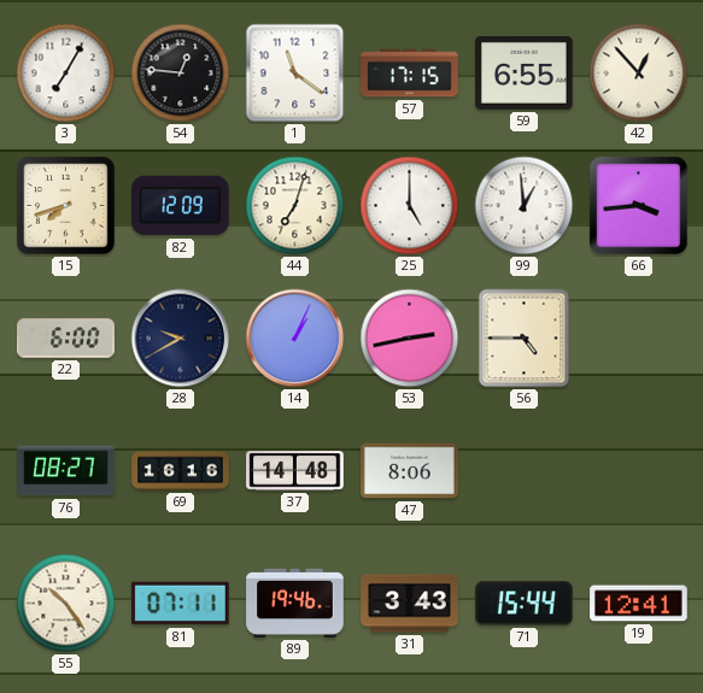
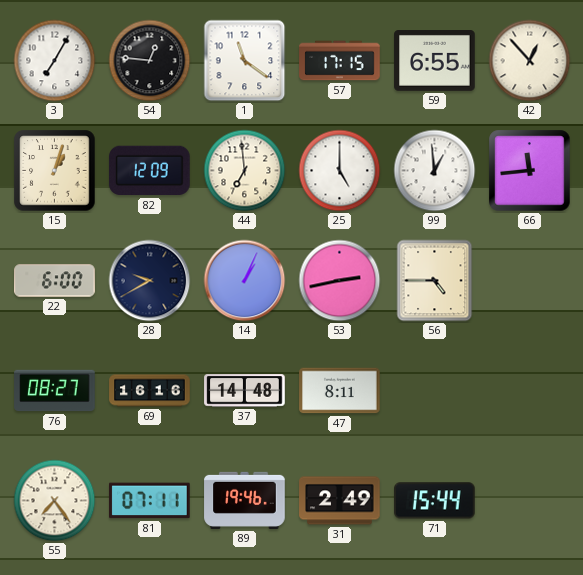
15: 7:42 -> 1:03 (55, 171)
44: 7:03 -> 6:59 (245, 171)
66: 3:44 -> 11:44 (530, 171)
47: 8:06 -> 8:11 (340, 391)
55: 10:24 -> 7:24 (55, 501)
31: 3:43 -> 2:49 (340, 501)
19: 12:41 -> none (639, 604)
